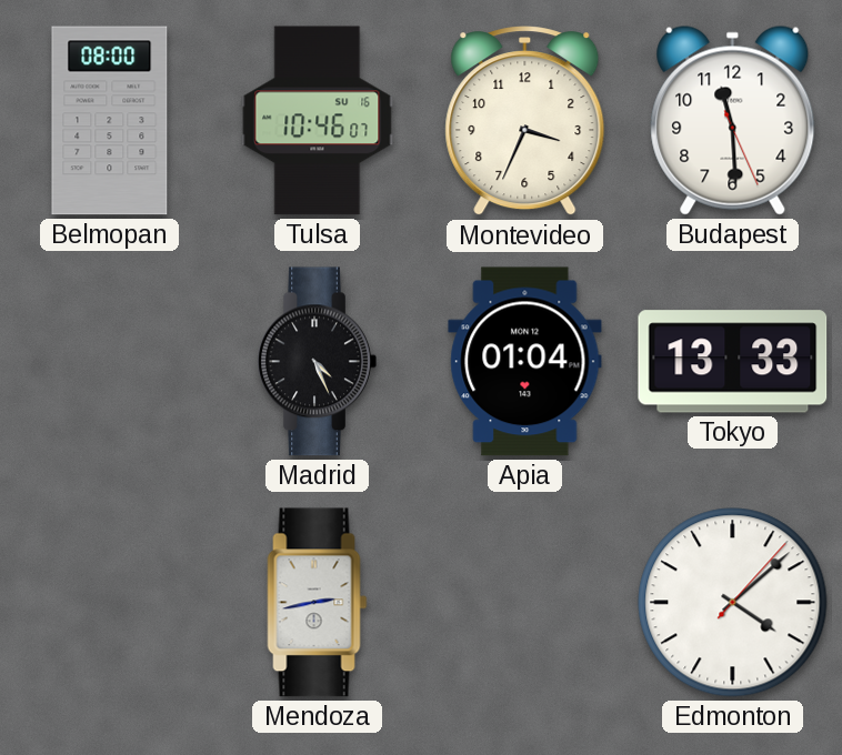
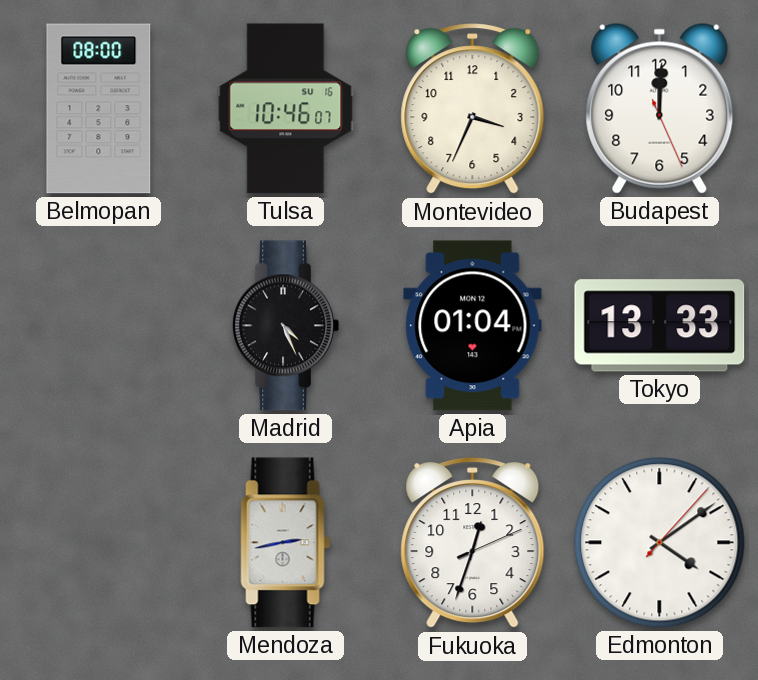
Budapest: 11:29 -> 12:00 (660, 108)
Fukuoka: none -> 12:33 (473, 544)
Edmonton: 4:08 -> 4:09 (660, 543)
